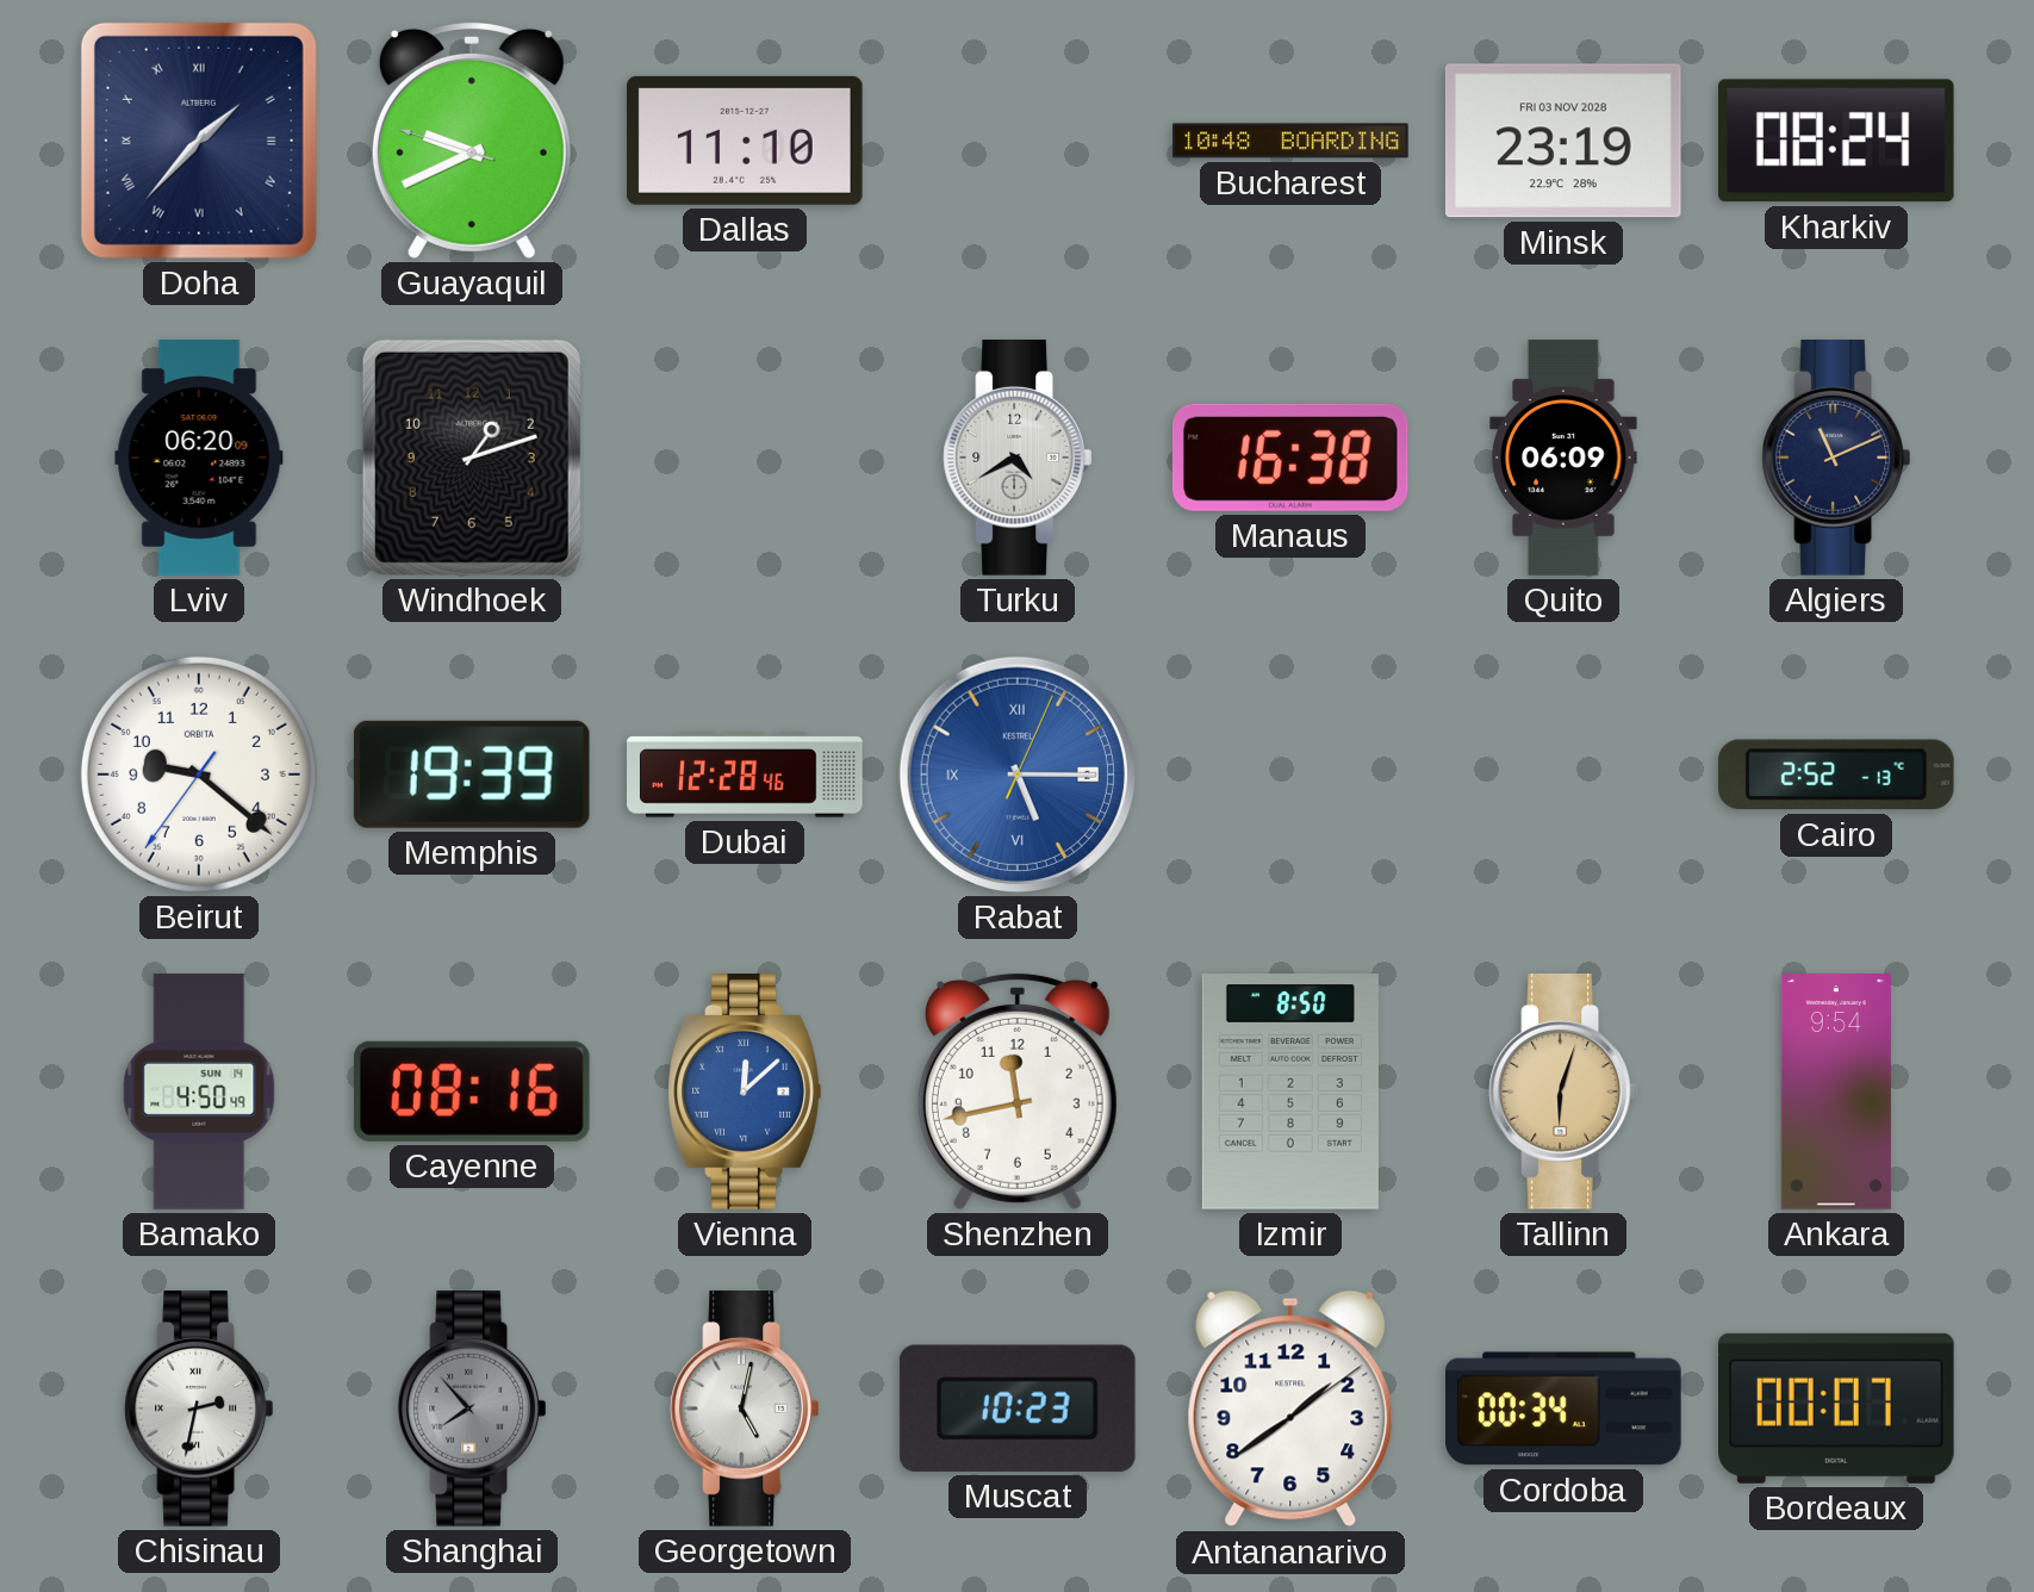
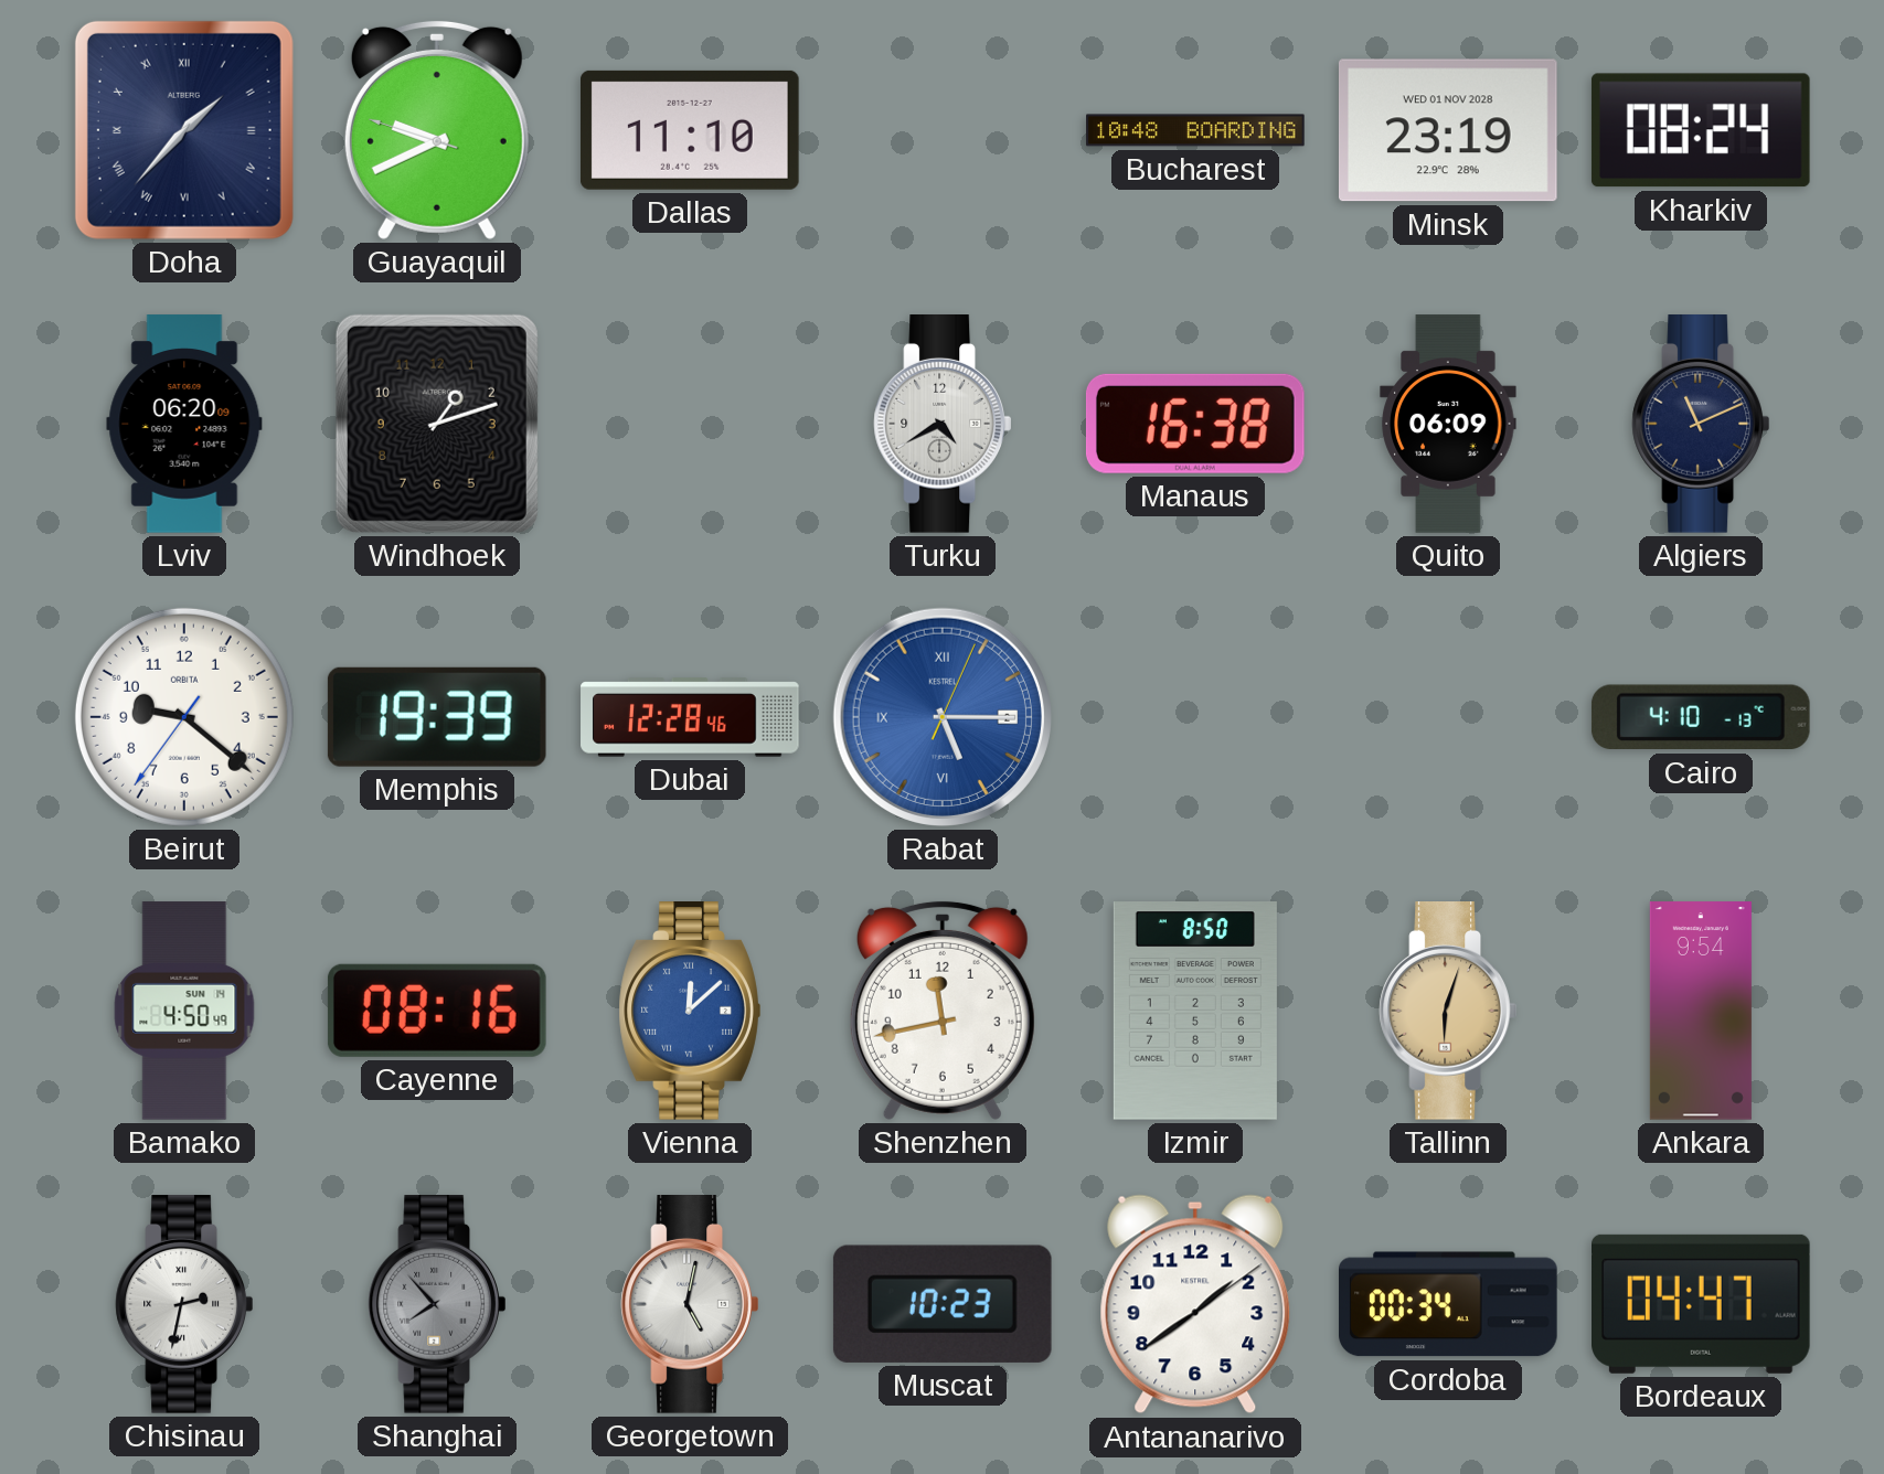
Minsk date: FRI 03 NOV 2028 -> WED 01 NOV 2028 (1448, 130)
Cairo: 2:52 -> 4:10 (1701, 717)
Bordeaux: 00:07 -> 04:47 (1702, 1304)
